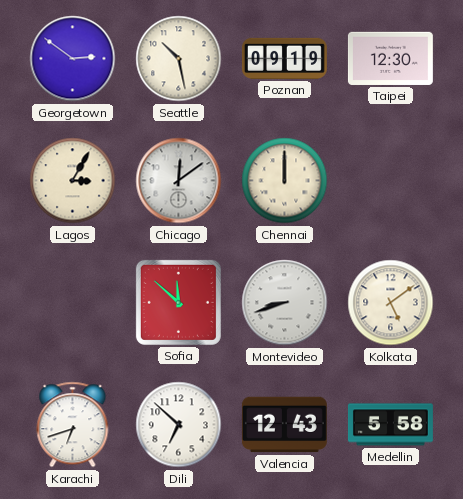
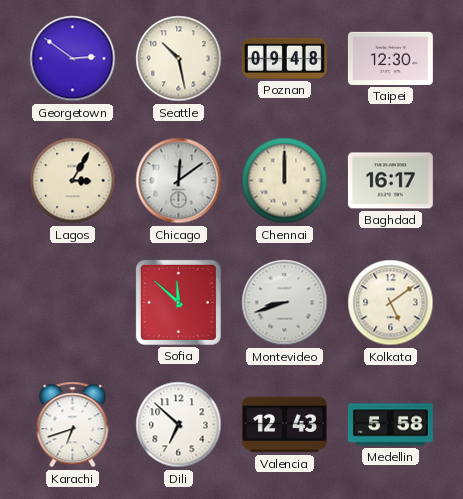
Poznan: 09:19 -> 09:48 (284, 58)
Baghdad: none -> 16:17 (390, 181)
